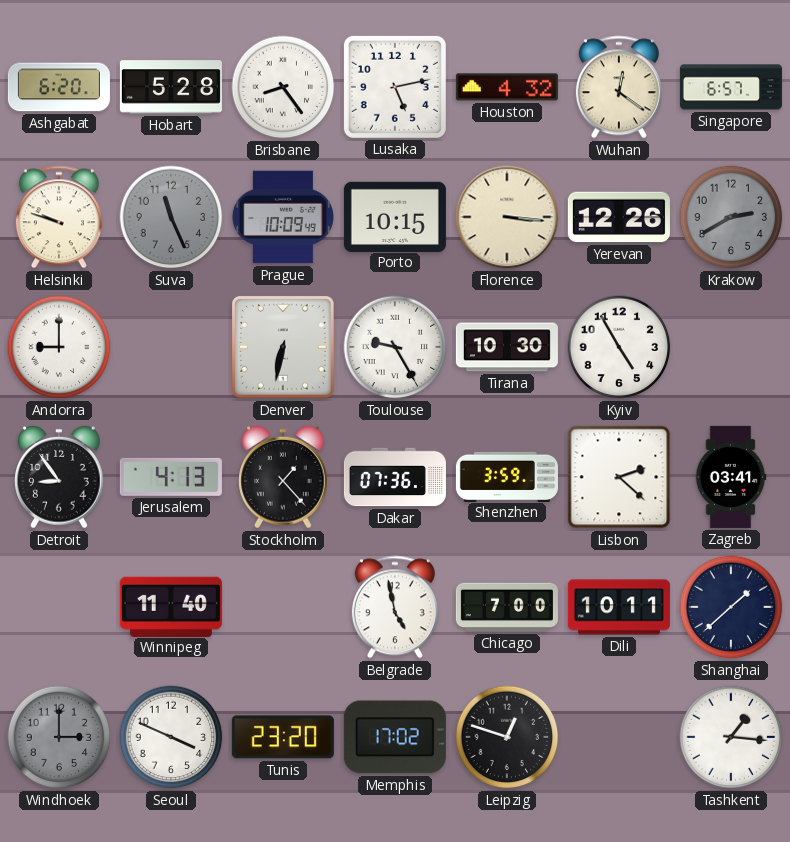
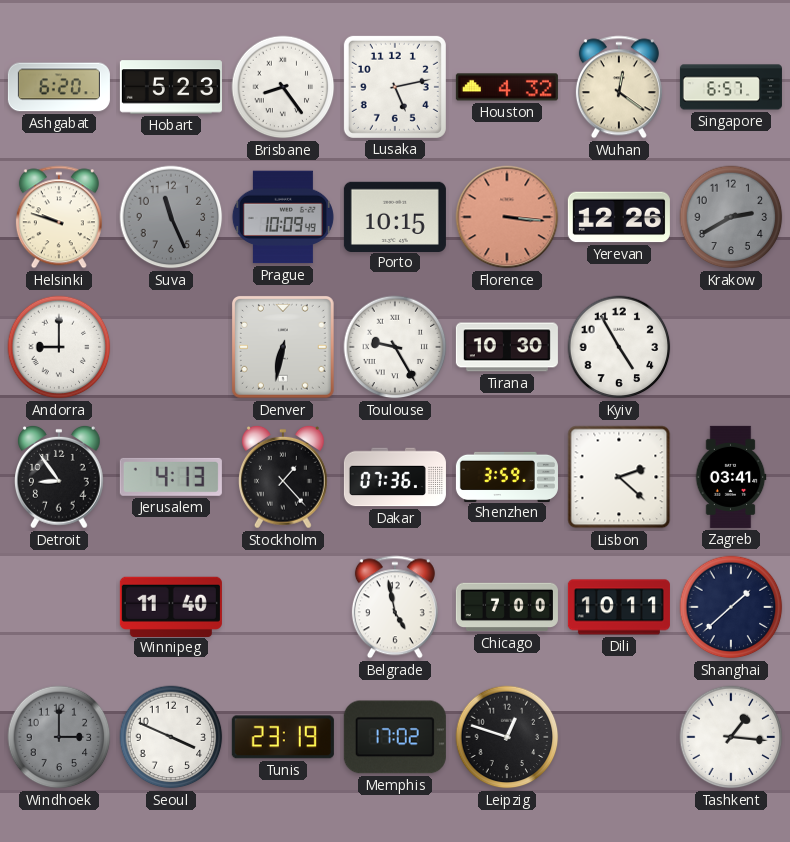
Hobart: 5:28 -> 5:23 (171, 87)
Florence dial: cream -> salmon (507, 217)
Tunis: 23:20 -> 23:19 (283, 737)
